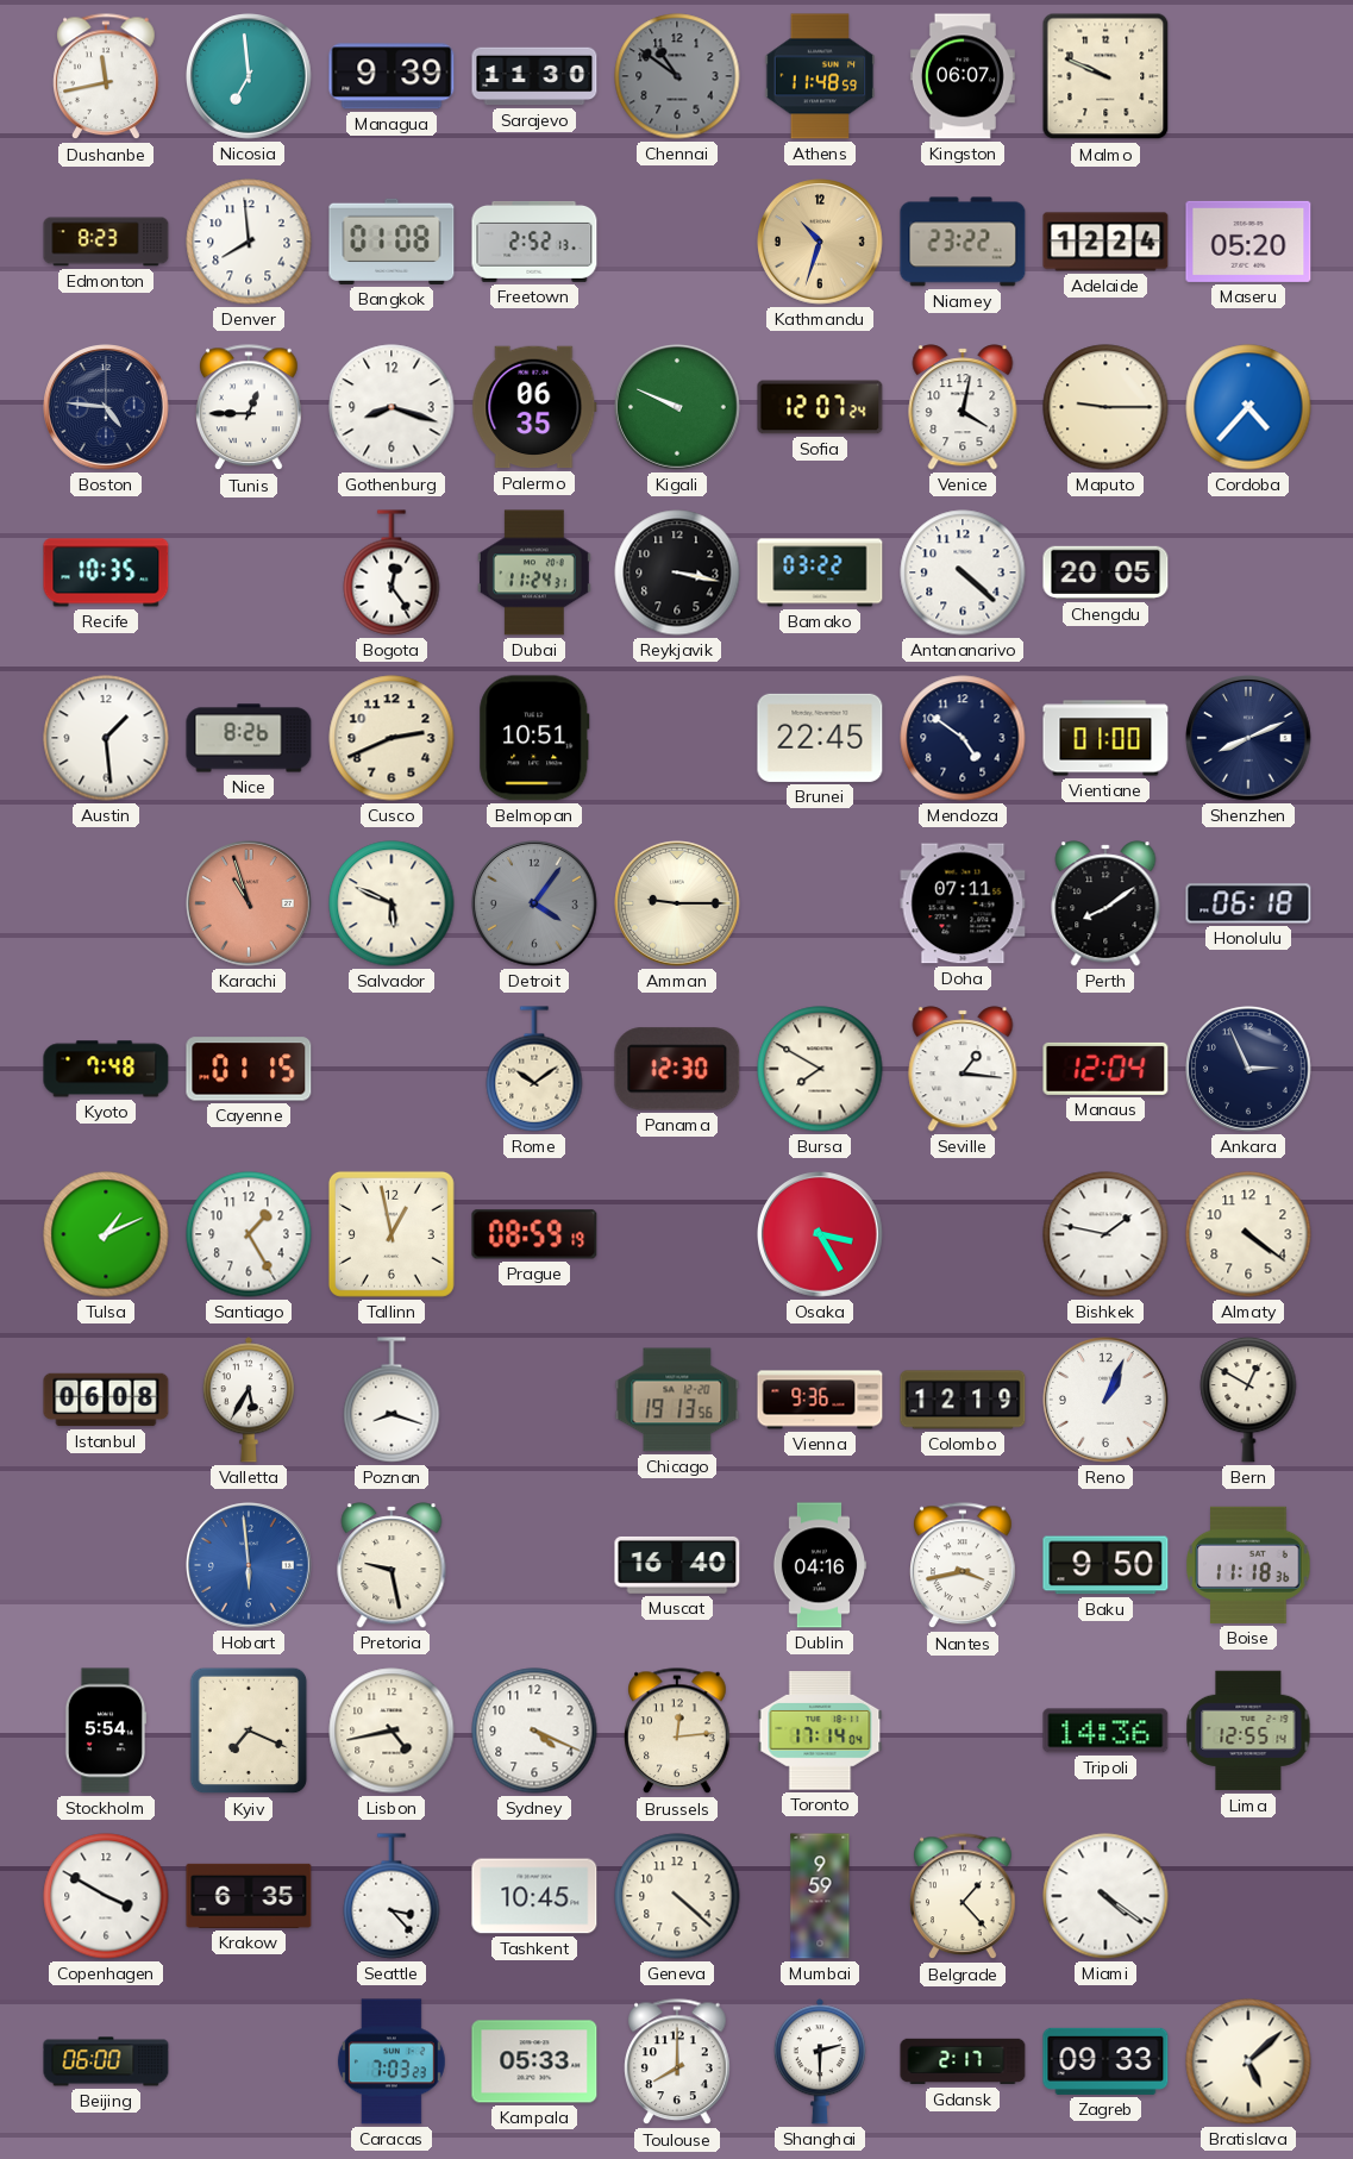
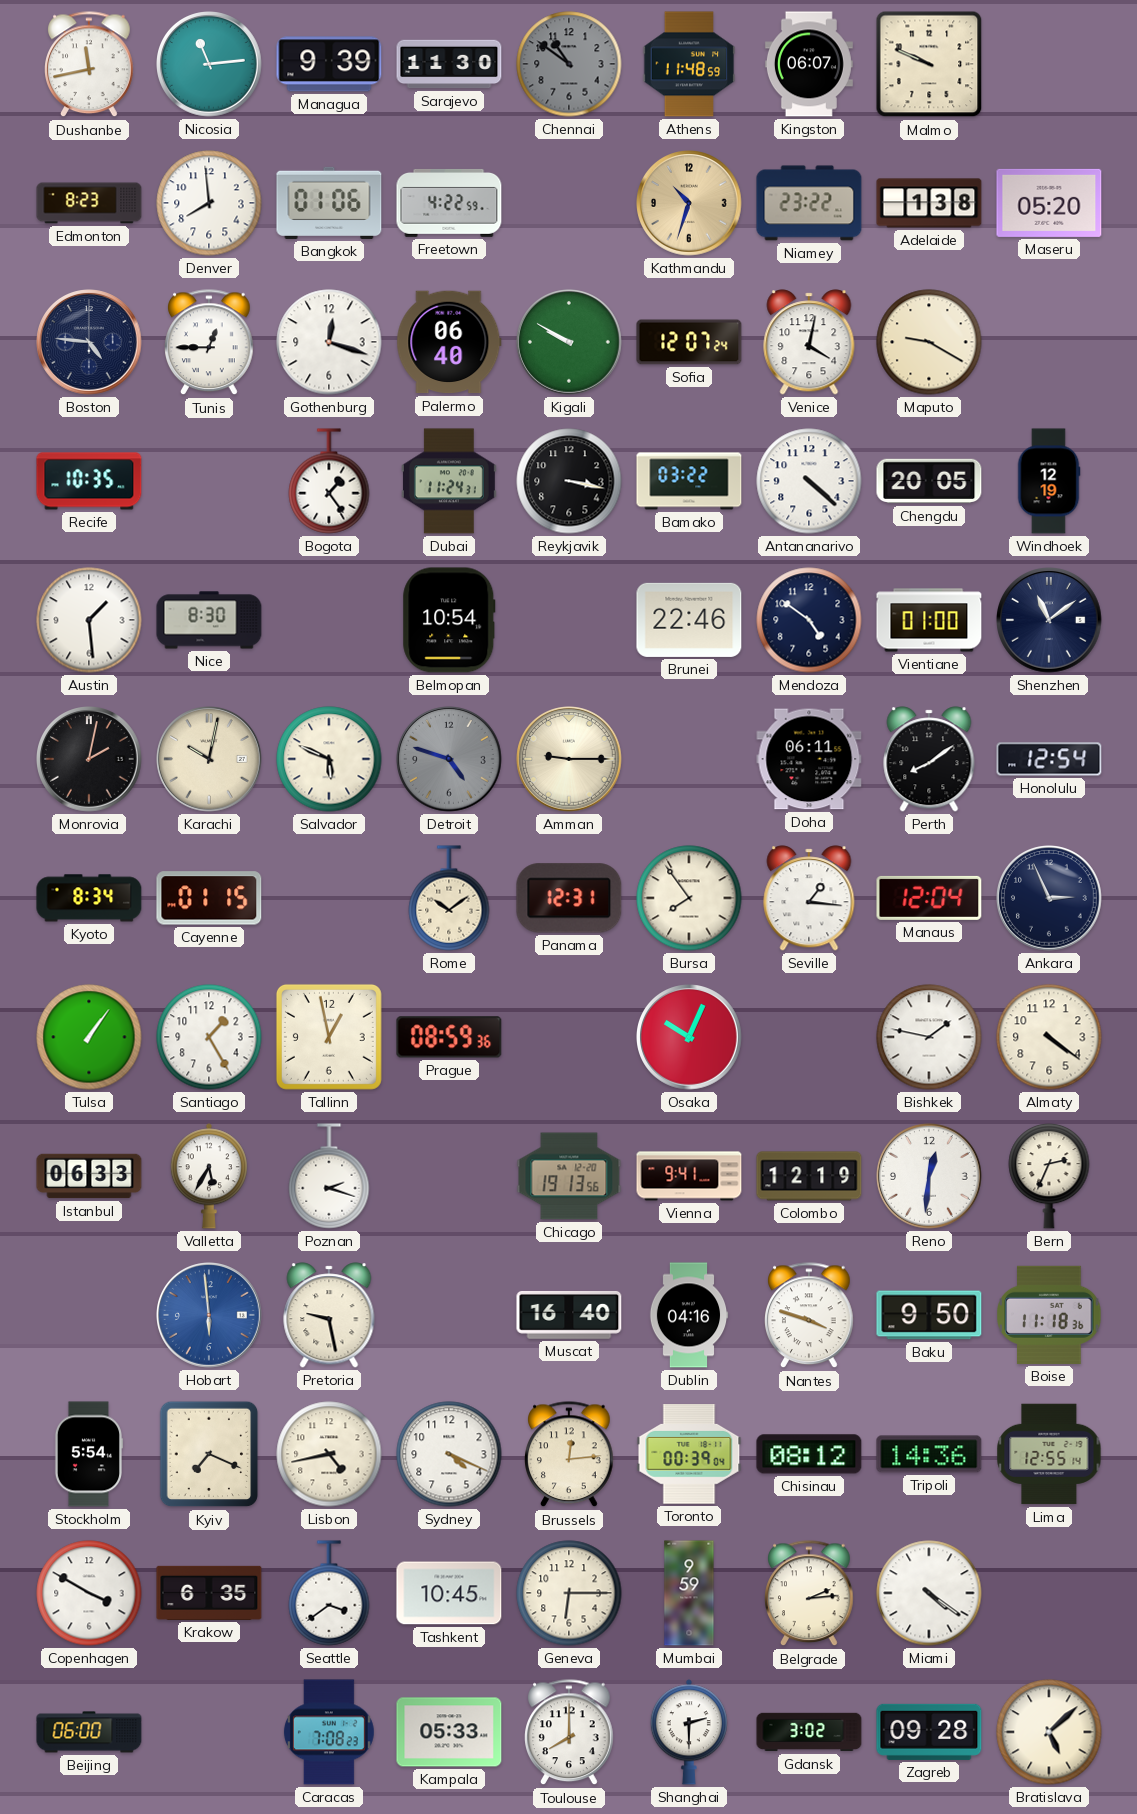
Nicosia: 6:59 -> 11:14 (210, 65)
Bangkok: 01:08 -> 01:06 (329, 203)
Freetown: 2:52 -> 4:22 (449, 203)
Adelaide: 12:24 -> 1:38 (929, 203)
Gothenburg: 8:18 -> 12:18 (329, 342)
Palermo: 06:35 -> 06:40 (449, 342)
Kigali: 9:49 -> 9:50 (570, 343)
Maputo: 9:15 -> 9:20 (929, 342)
Cordoba: 4:37 -> none (1248, 407)
Bogota: 12:24 -> 1:24 (329, 481)
Windhoek: none -> 12:19 (1049, 481)
Nice: 8:26 -> 8:30 (209, 620)
Cusco: 2:41 -> none (392, 738)
Belmopan: 10:51 -> 10:54 (449, 620)
Brunei: 22:45 -> 22:46 (689, 620)
Shenzhen: 8:11 -> 11:09 (1050, 621)
Monrovia: none -> 2:02 (90, 760)
Karachi: 10:57 -> 10:02 (210, 760)
Karachi dial: salmon -> cream (210, 760)
Detroit: 4:06 -> 4:48 (450, 760)
Doha: 07:11 -> 06:11 (809, 759)
Honolulu: 06:18 -> 12:54 (1049, 759)
Kyoto: 7:48 -> 8:34 (89, 898)
Panama: 12:30 -> 12:31 (569, 898)
Bursa: 7:50 -> 7:54 (689, 898)
Tulsa: 1:11 -> 1:06 (89, 1037)
Prague: 08:59:19 -> 08:59:36 (449, 1037)
Osaka: 3:25 -> 10:04 (690, 1038)
Istanbul: 06:08 -> 06:33 (89, 1176)
Poznan: 8:18 -> 2:18 (329, 1176)
Vienna: 9:36 -> 9:41 (689, 1176)
Reno: 1:04 -> 12:31 (930, 1177)
Bern: 12:50 -> 2:34 (1049, 1176)
Nantes: 3:43 -> 3:48 (809, 1316)
Toronto: 17:14 -> 00:39 (689, 1454)
Chisinau: none -> 08:12 (809, 1454)
Seattle: 3:23 -> 3:39 (329, 1593)
Geneva: 4:22 -> 6:15 (569, 1593)
Belgrade: 1:23 -> 2:14 (809, 1594)
Caracas: 7:03 -> 7:08 (329, 1732)
Gdansk: 2:17 -> 3:02 (809, 1732)
Zagreb: 09:33 -> 09:28 (929, 1732)
